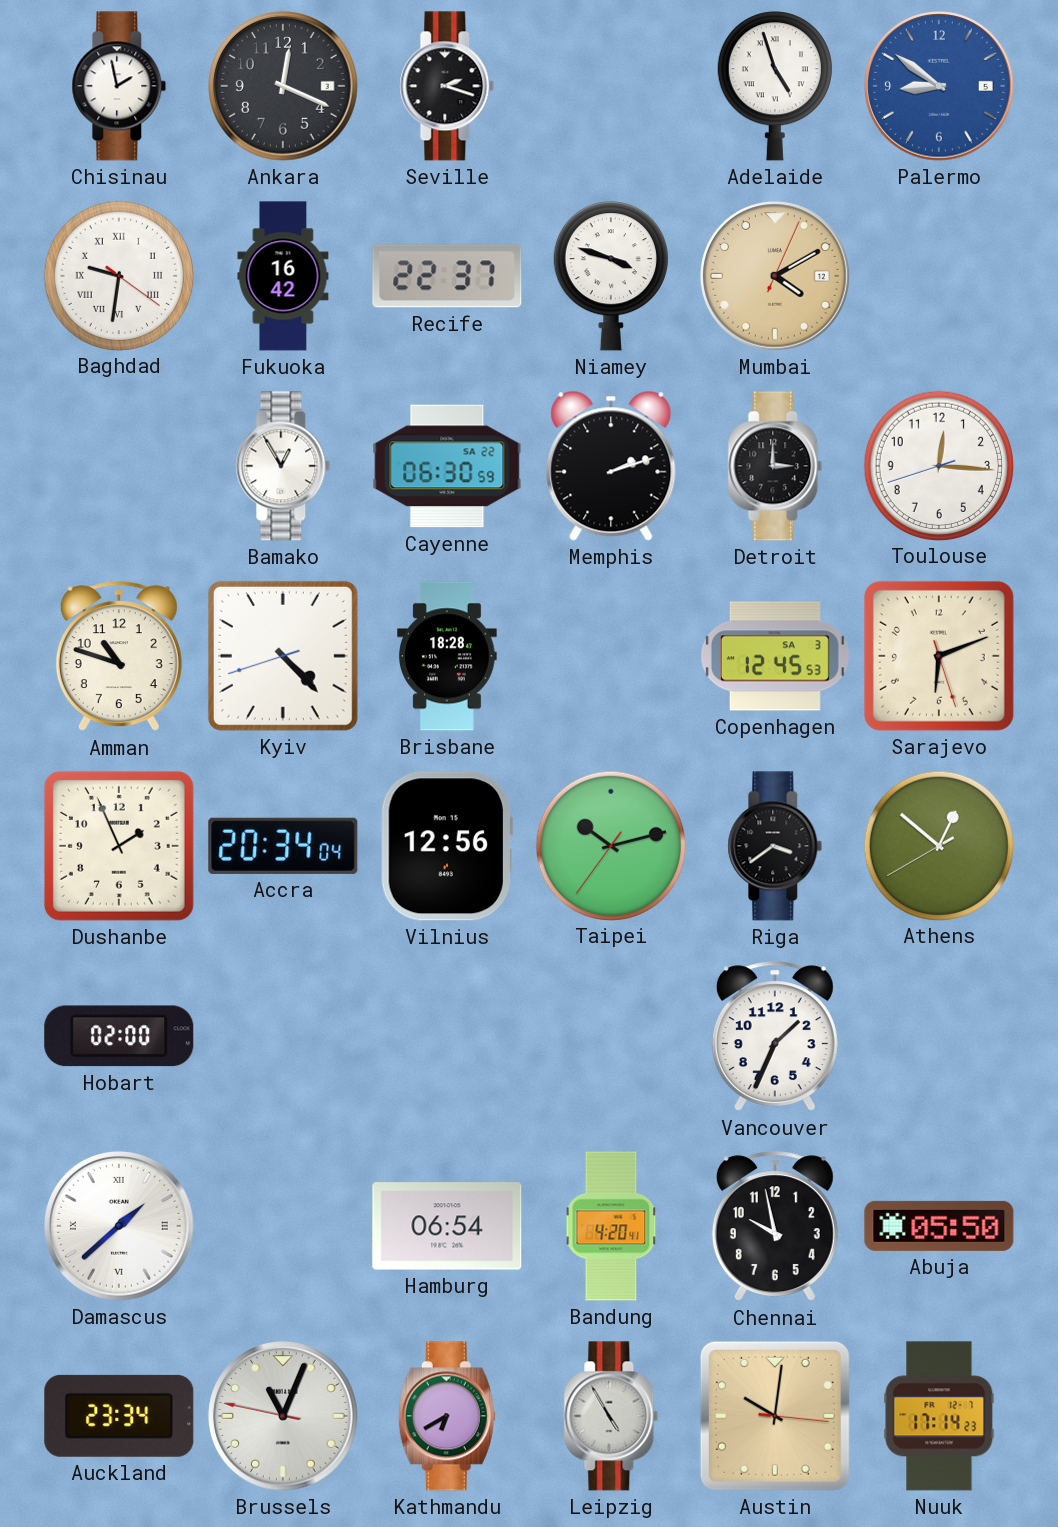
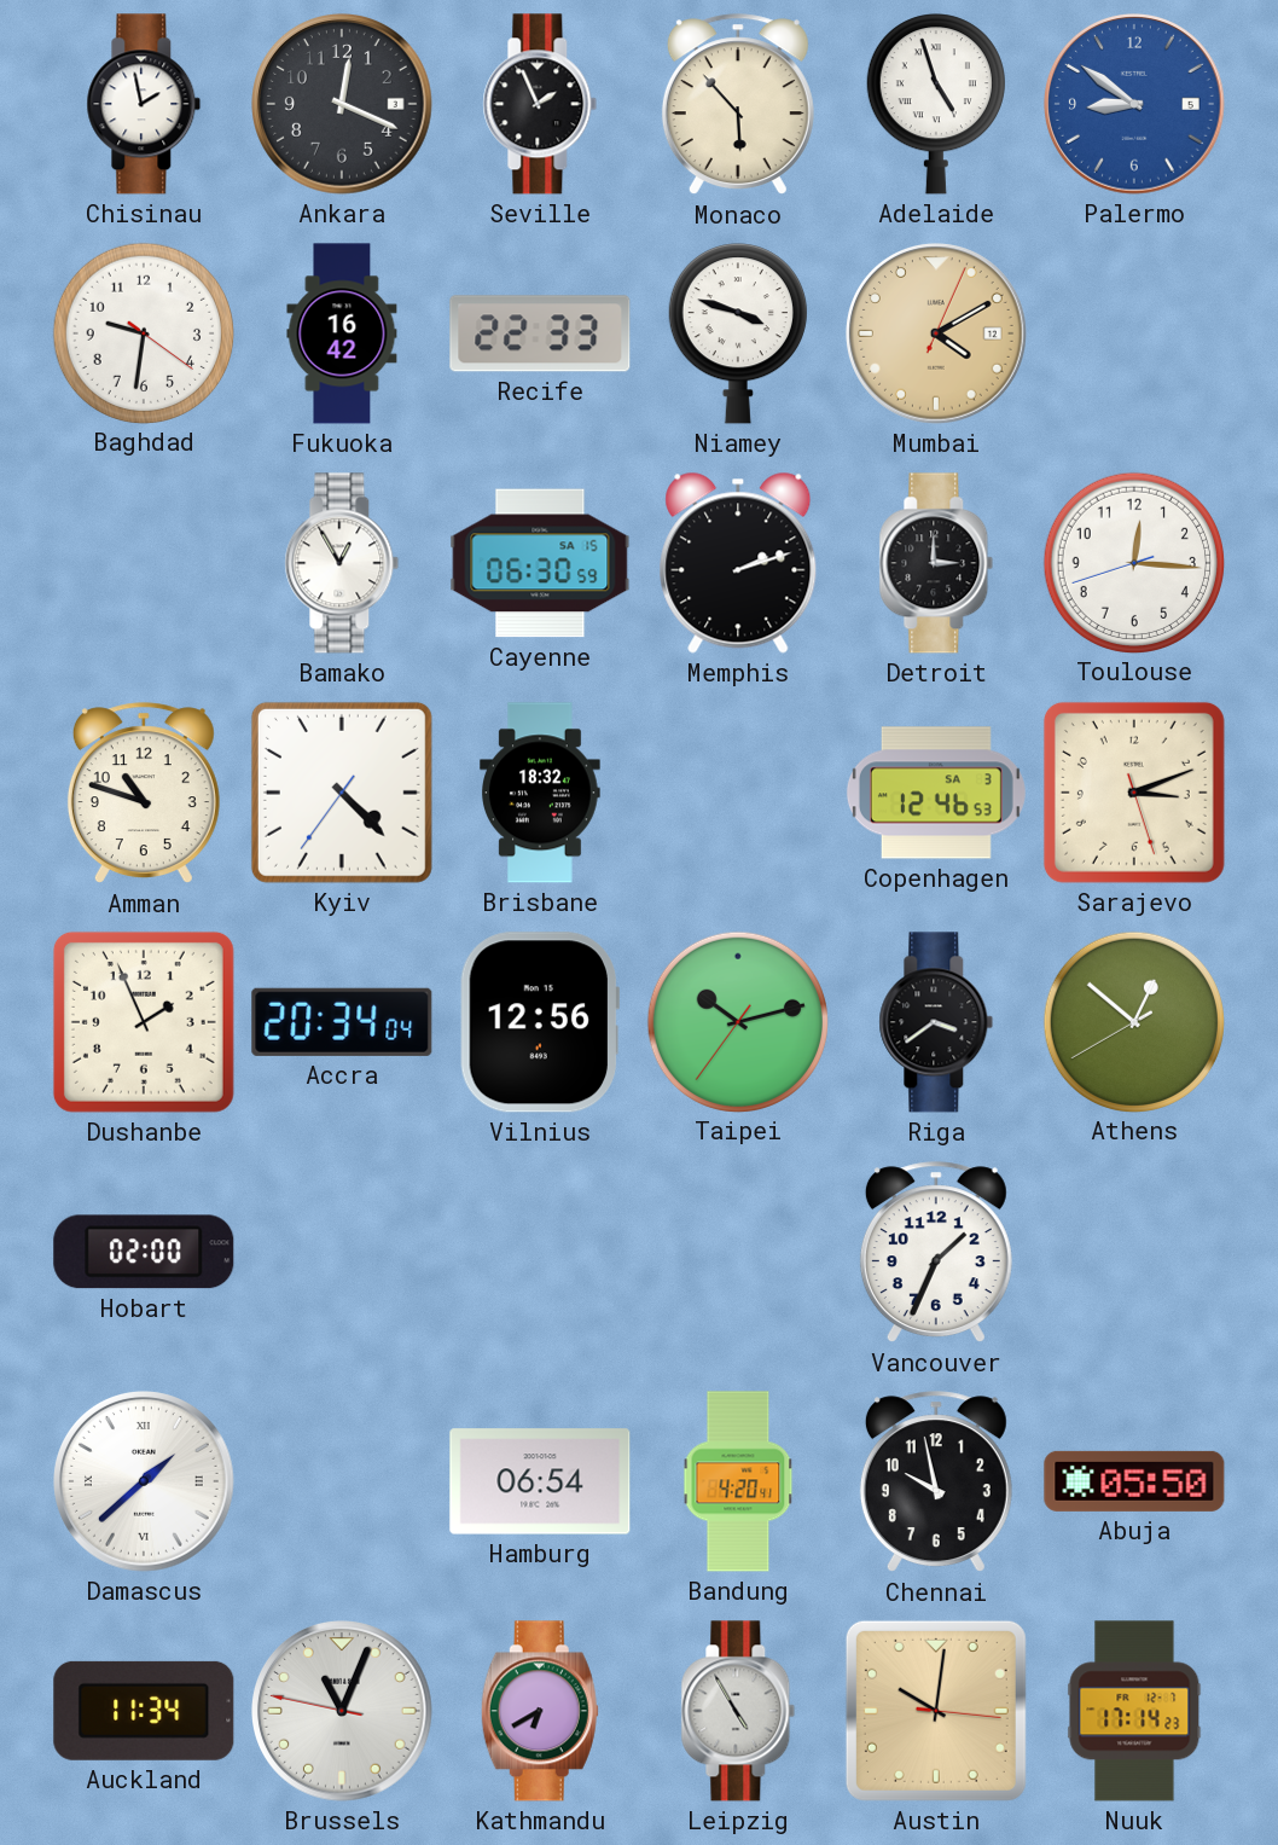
Seville: 2:18 -> 1:56 (540, 104)
Monaco: none -> 5:53 (738, 105)
Baghdad numerals: Roman -> Arabic (143, 332)
Recife: 22:37 -> 22:33 (540, 333)
Cayenne date: SA 22 -> SA 15 (540, 563)
Kyiv: 4:22:42 -> 4:22:36 (342, 793)
Brisbane: 18:28 -> 18:32 (541, 793)
Copenhagen: 12:45 -> 12:46 (936, 793)
Sarajevo: 6:11 -> 3:11 (1134, 793)
Auckland: 23:34 -> 11:34 (144, 1711)
